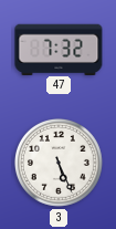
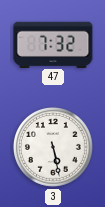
3: 5:26 -> 5:28 (53, 147)
